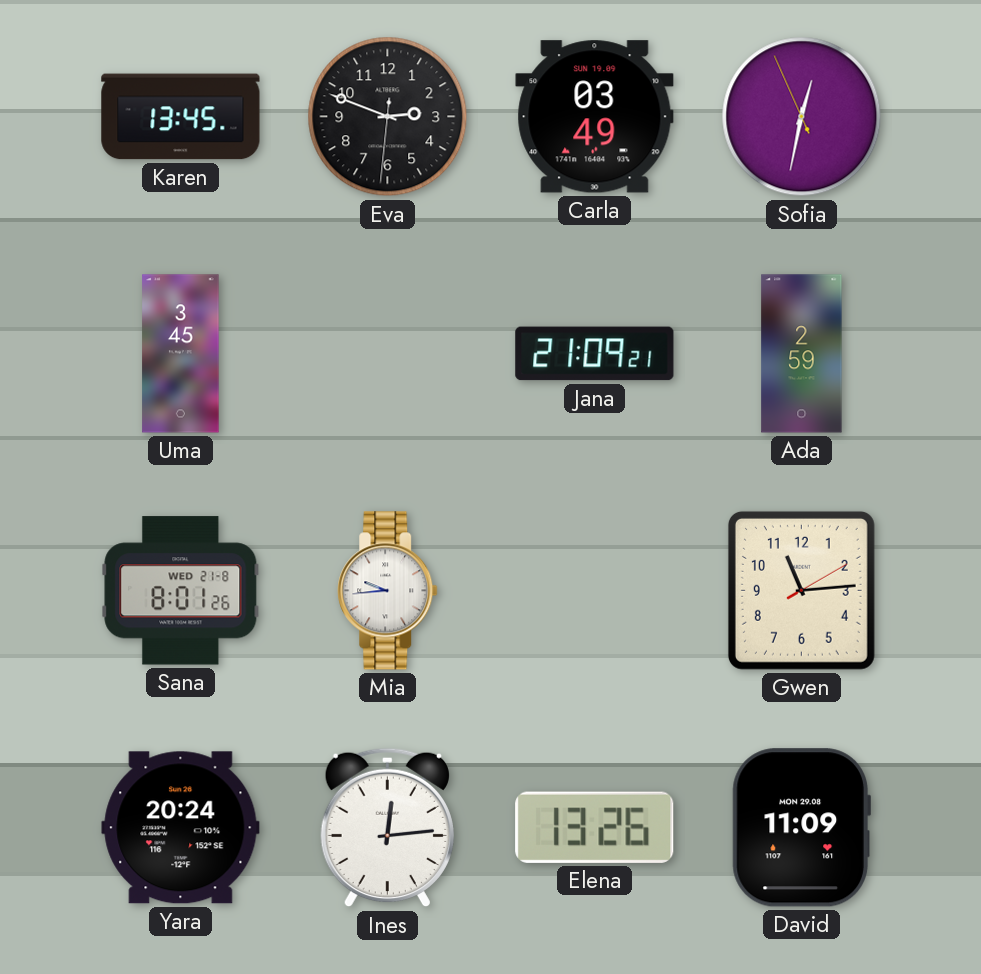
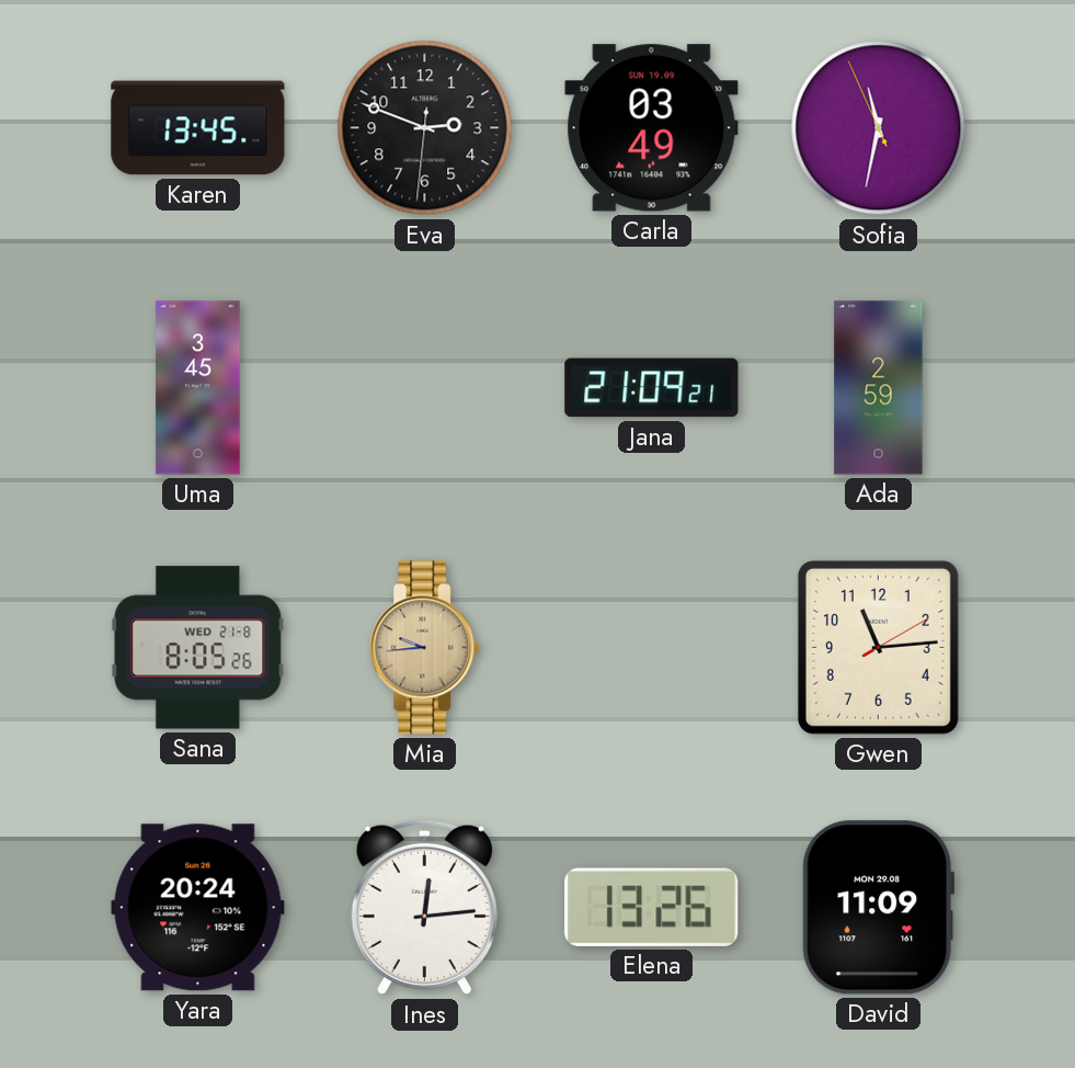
Sofia: 12:31 -> 11:31 (879, 128)
Sana: 8:01 -> 8:05 (198, 648)
Mia dial: white -> champagne (425, 648)
